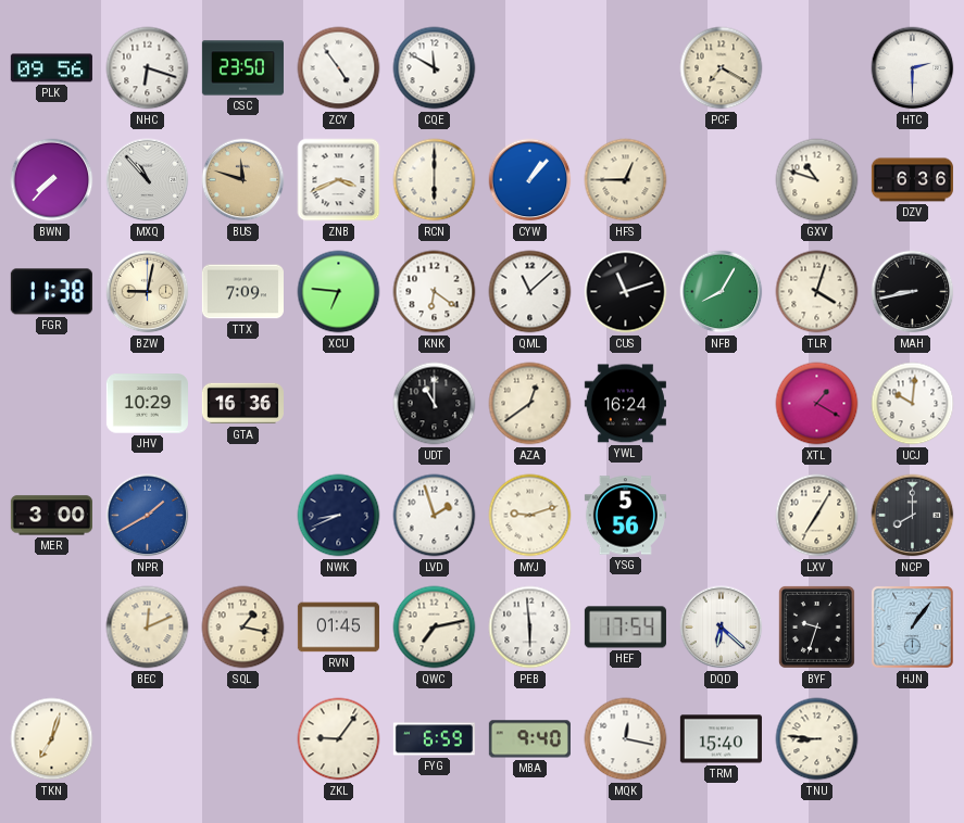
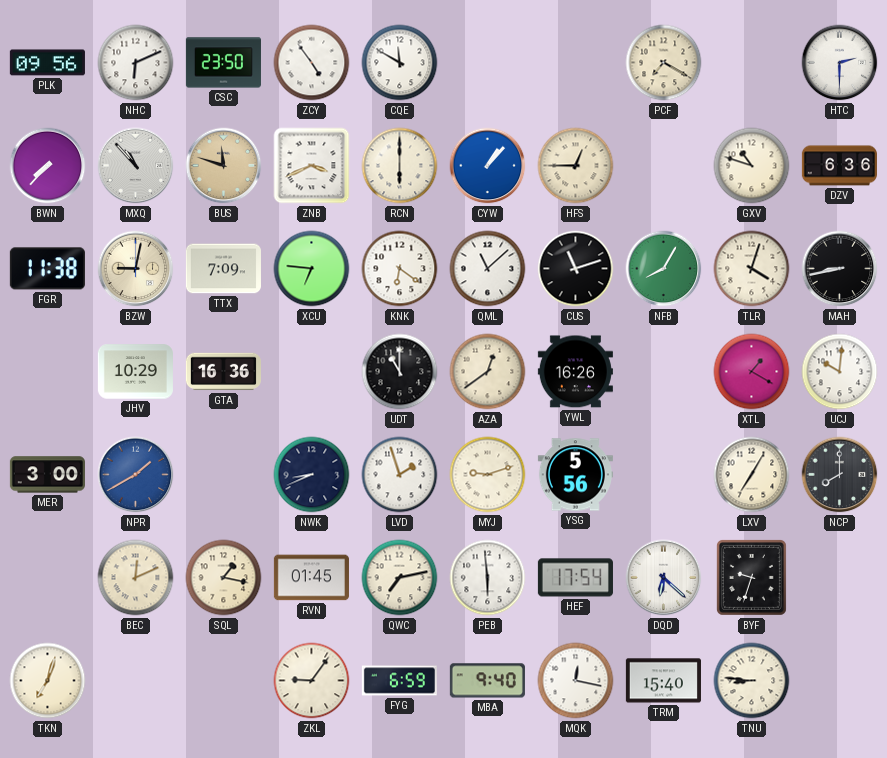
NHC: 6:18 -> 6:11 (136, 63)
YWL: 16:24 -> 16:26 (575, 372)
HJN: 1:06 -> none (912, 626)
